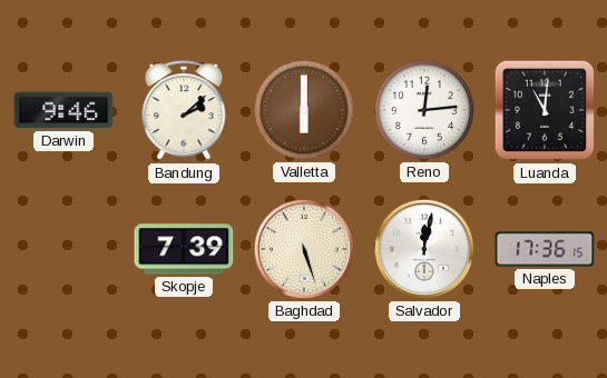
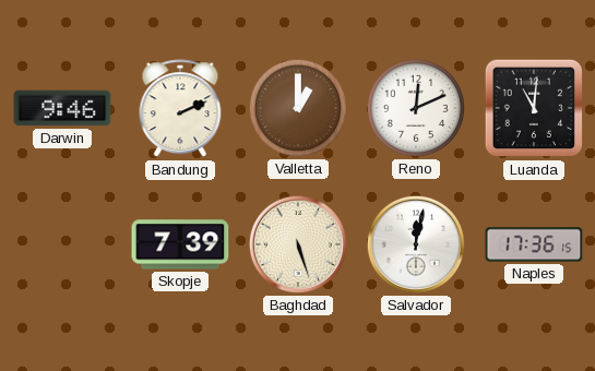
Bandung: 2:08 -> 2:11 (180, 109)
Valletta: 6:00 -> 1:00 (298, 108)
Reno: 12:14 -> 12:11 (416, 108)
